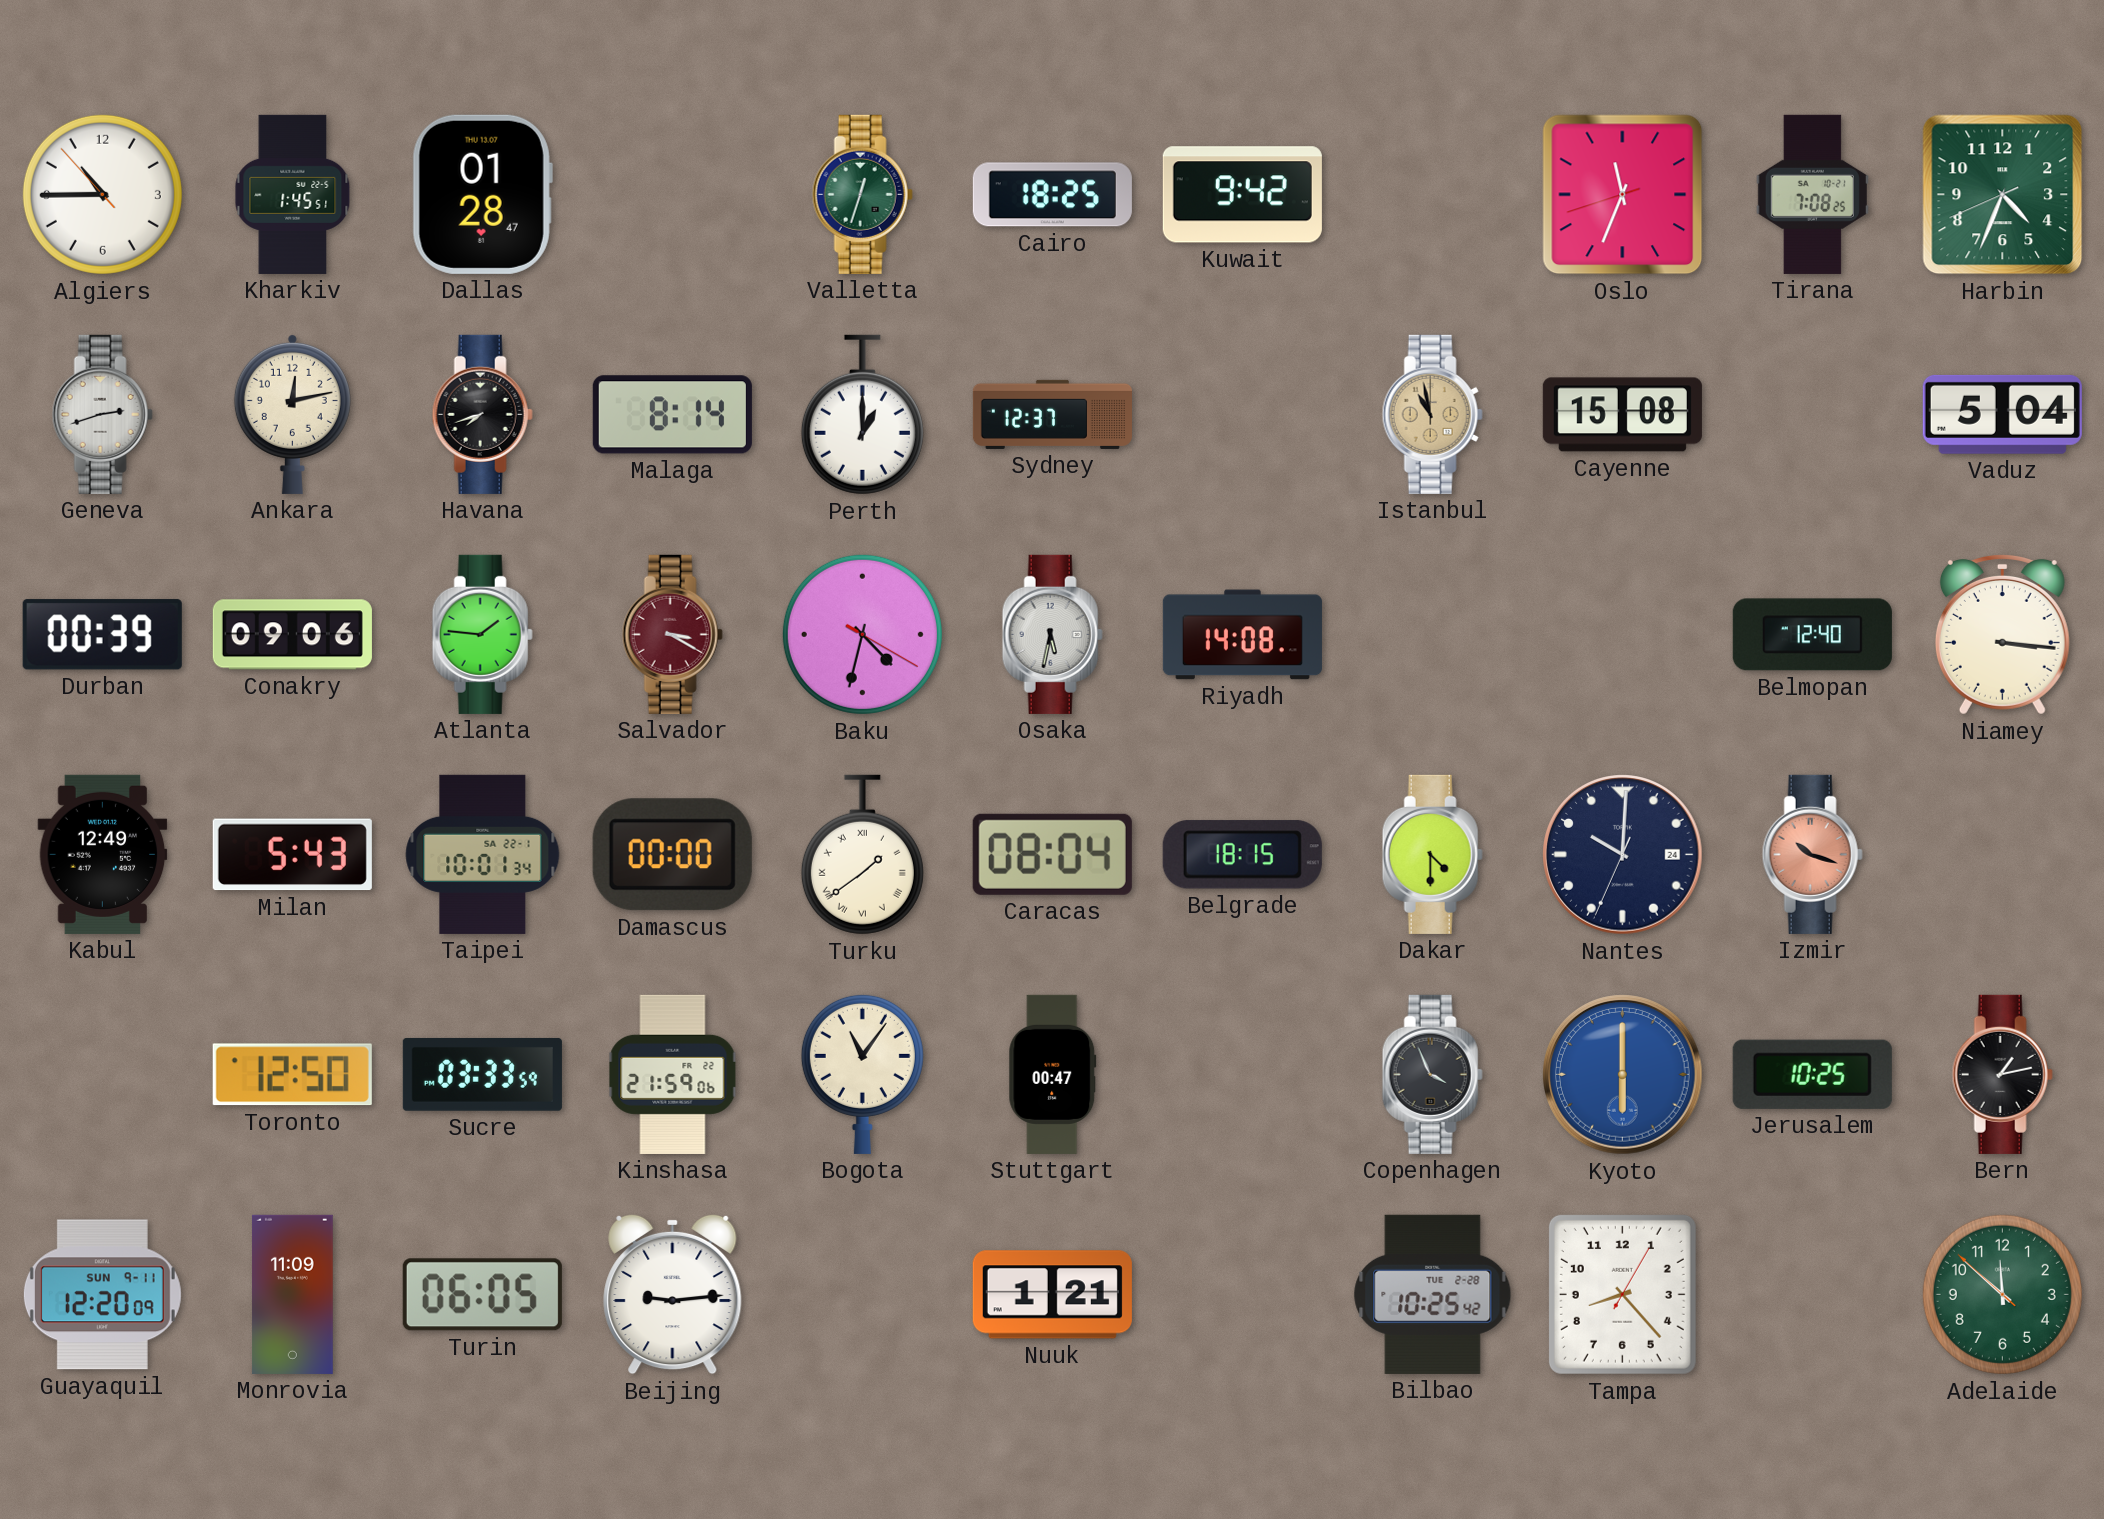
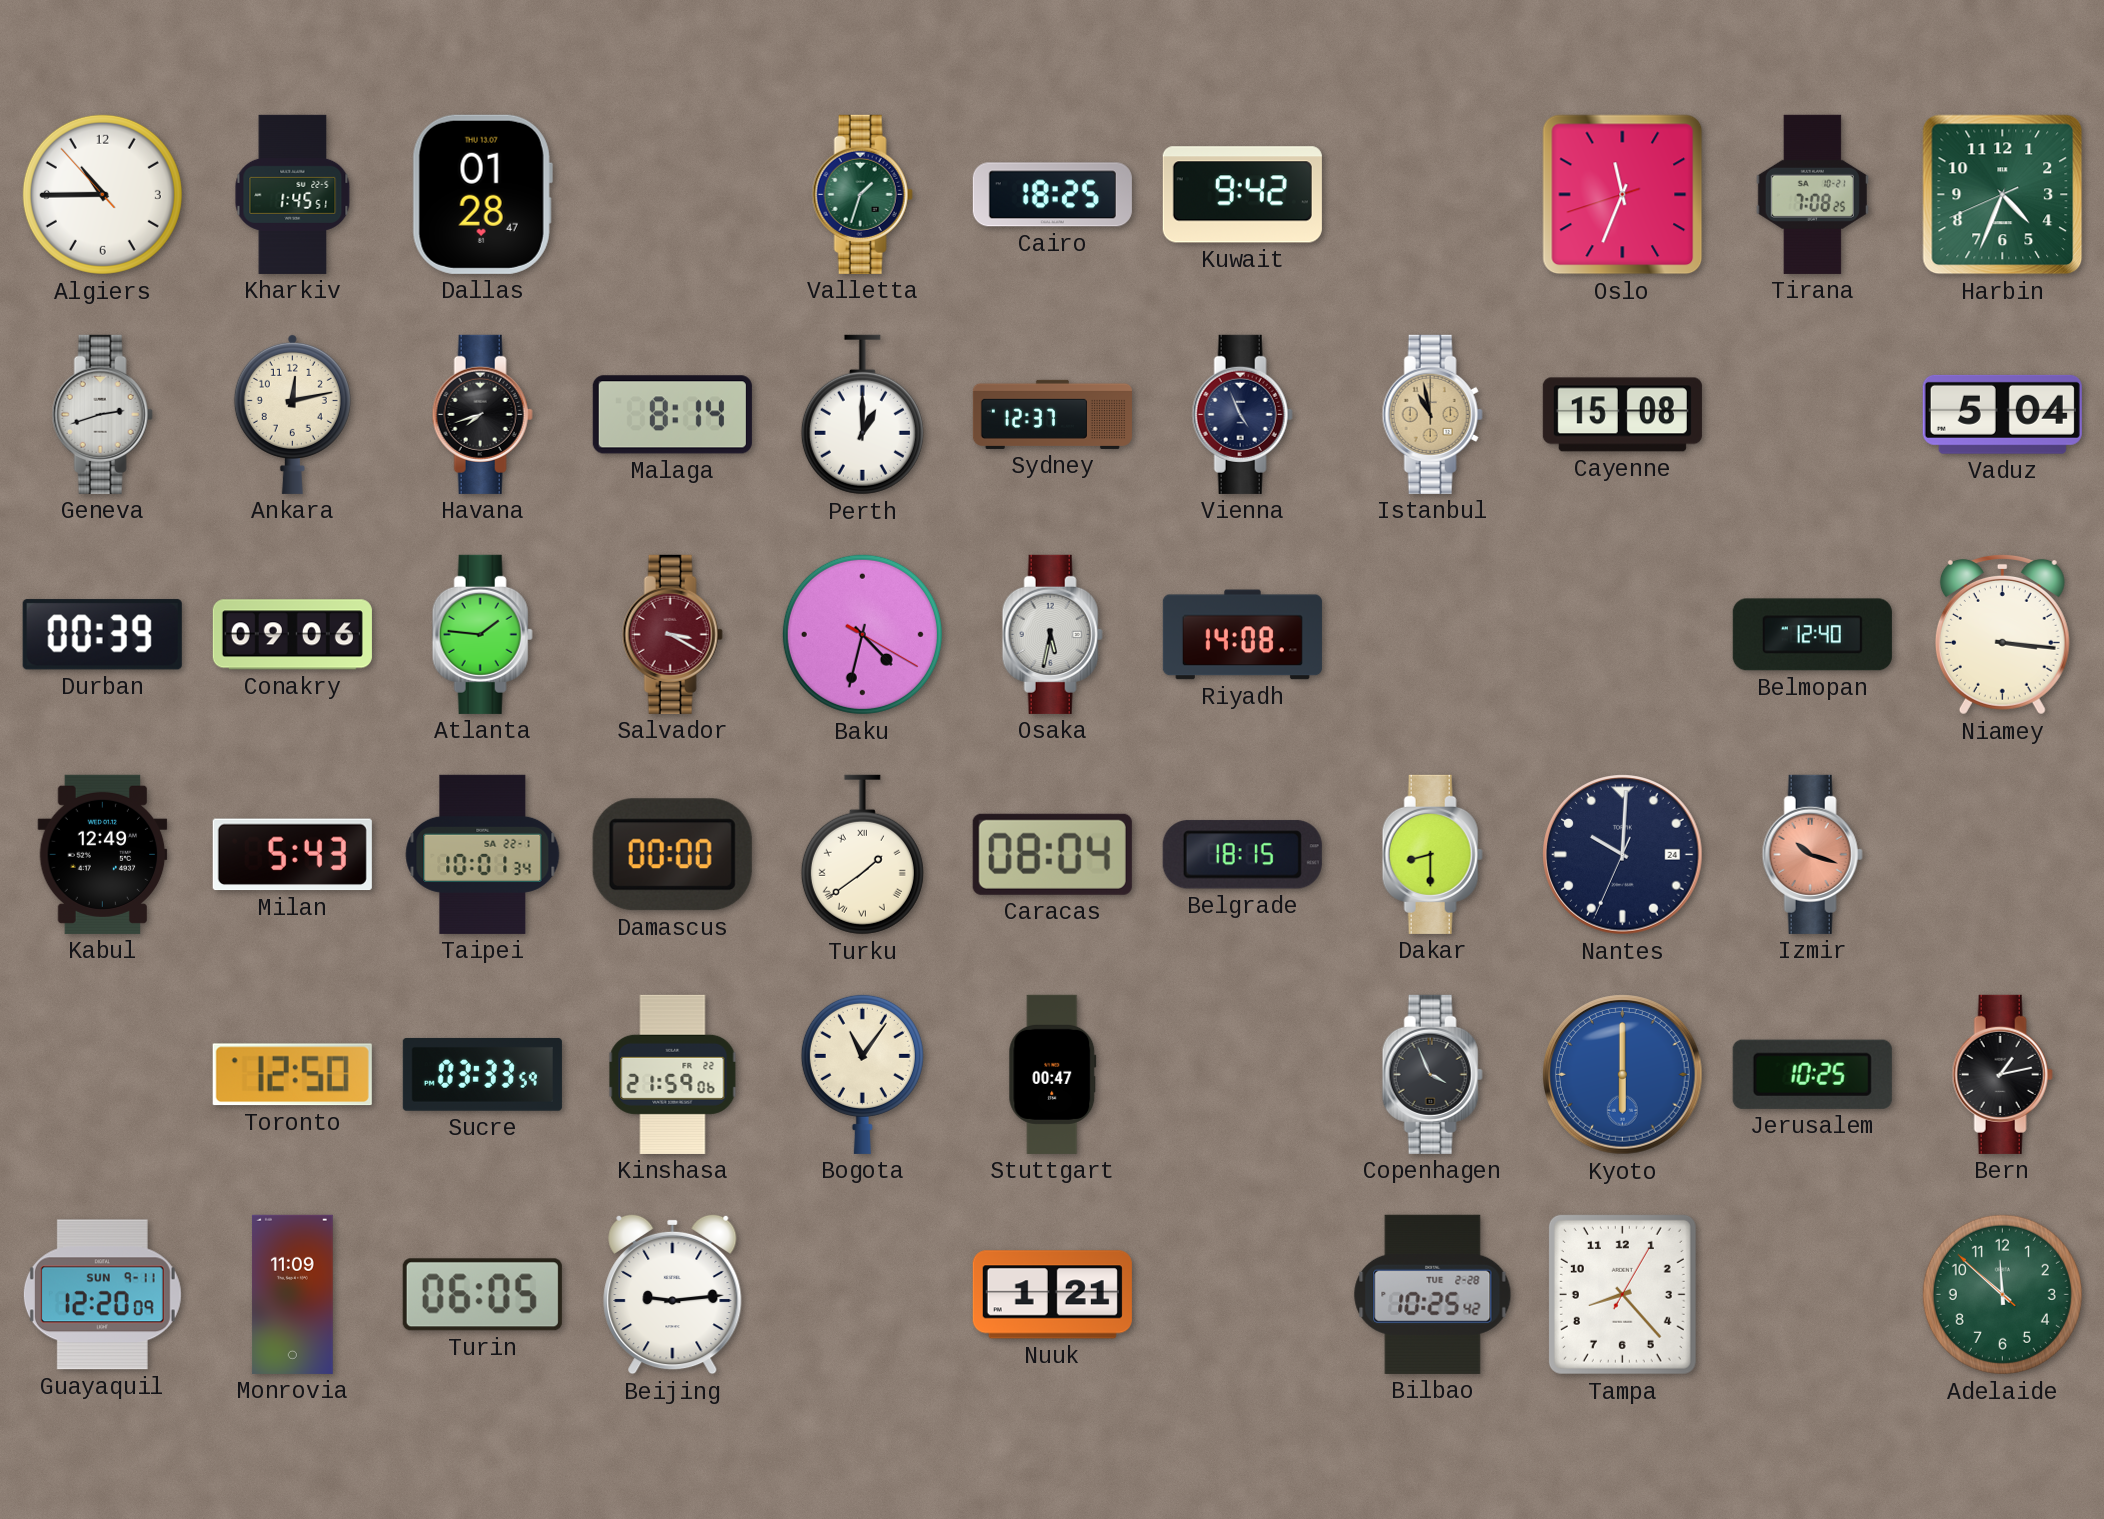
Valletta: 12:33 -> 1:33 (862, 194)
Vienna: none -> 4:56 (1242, 414)
Dakar: 4:30 -> 8:30 (1432, 854)
